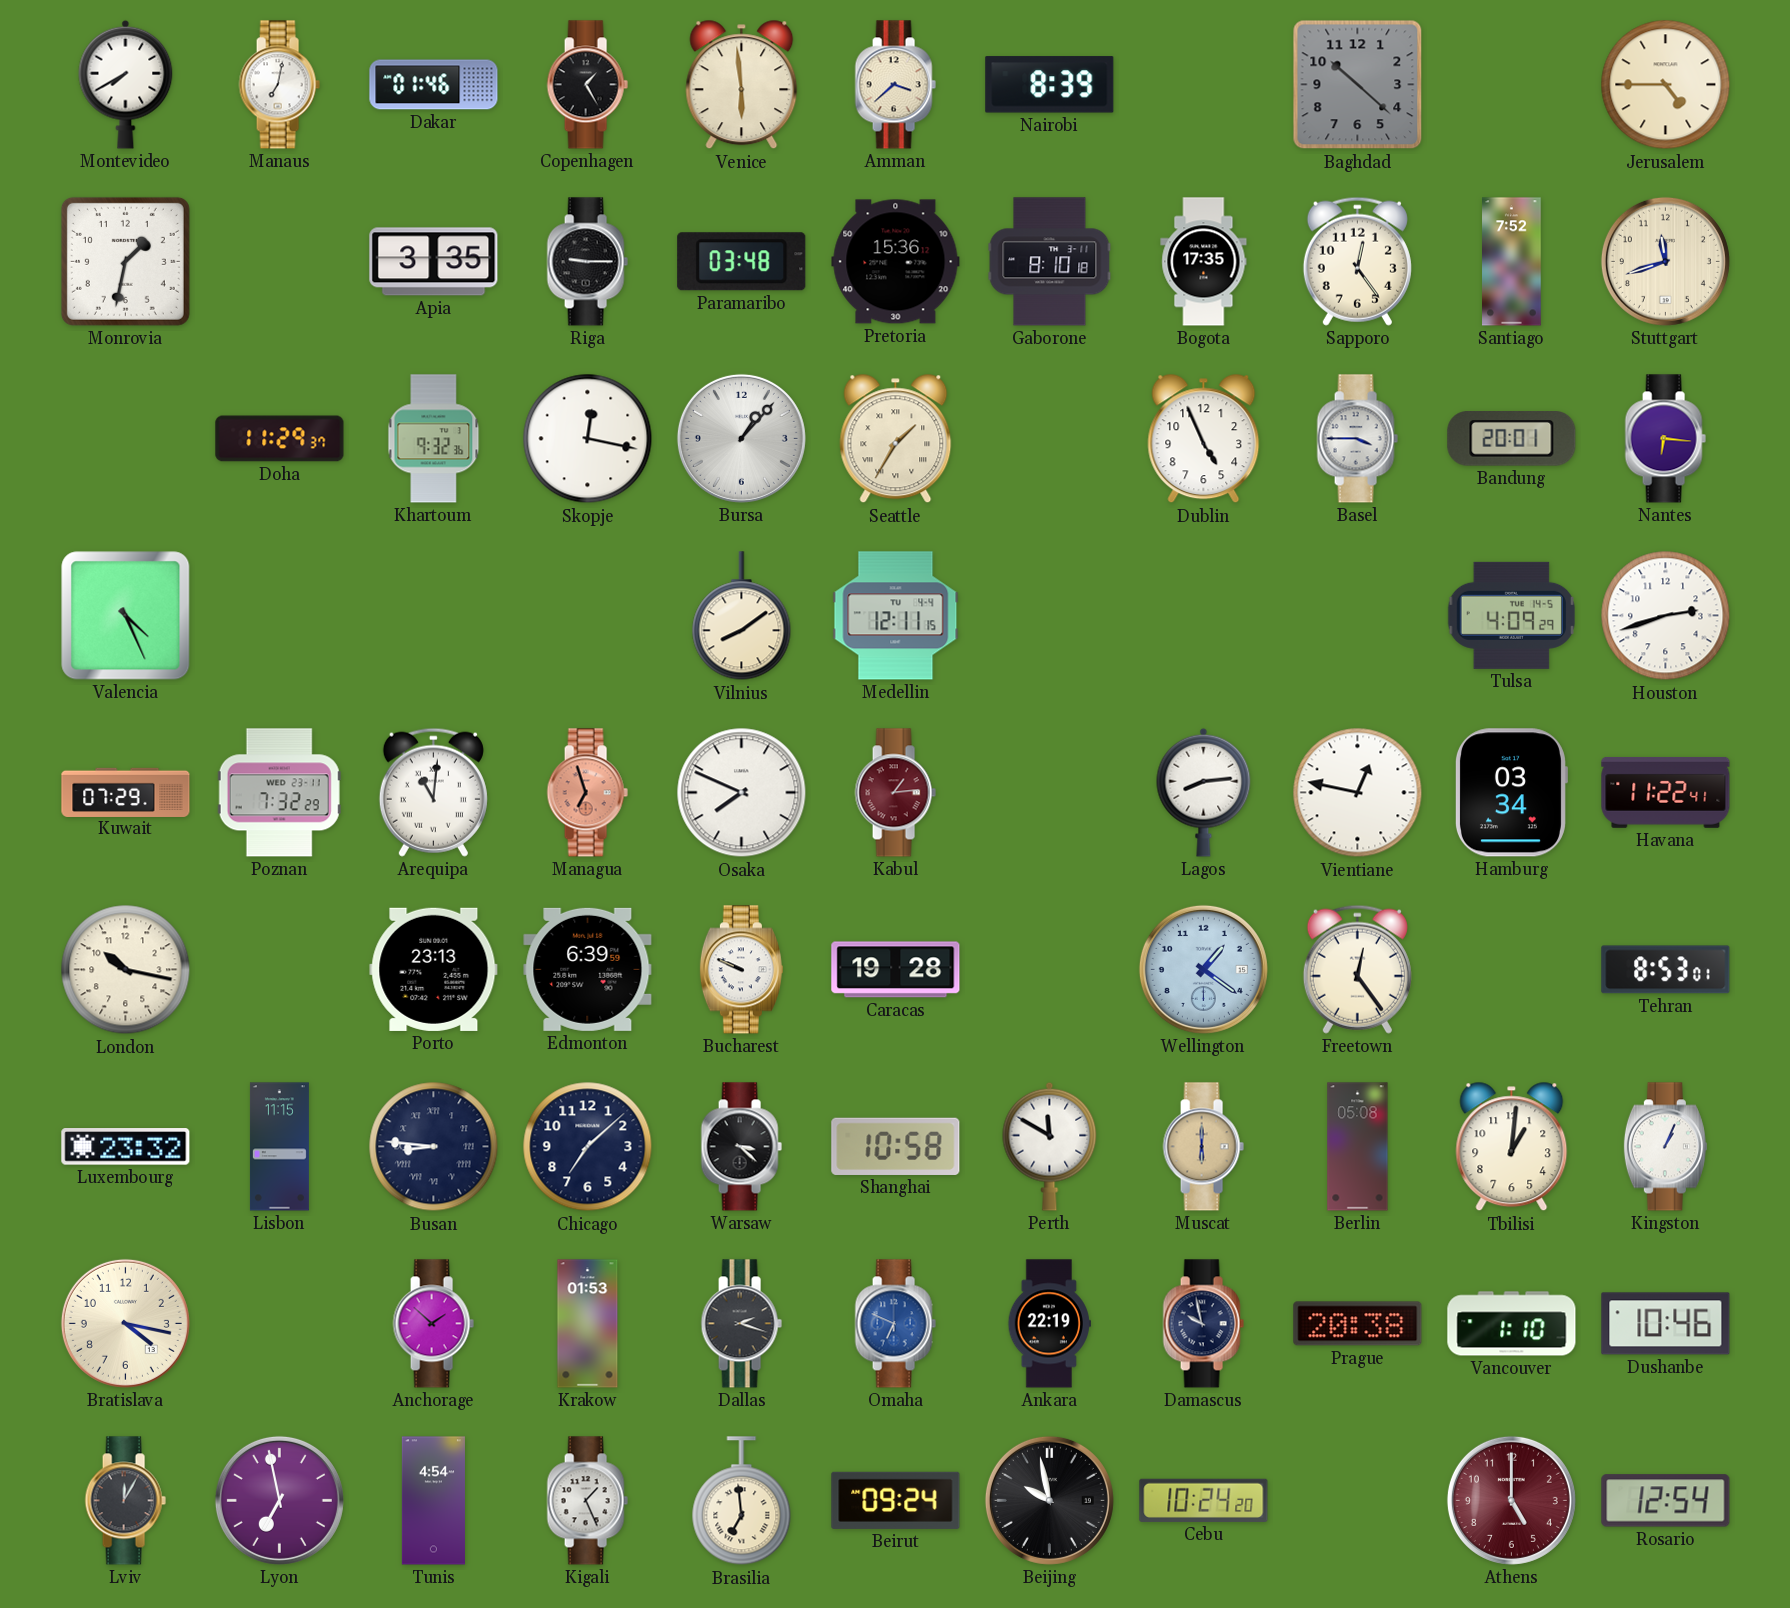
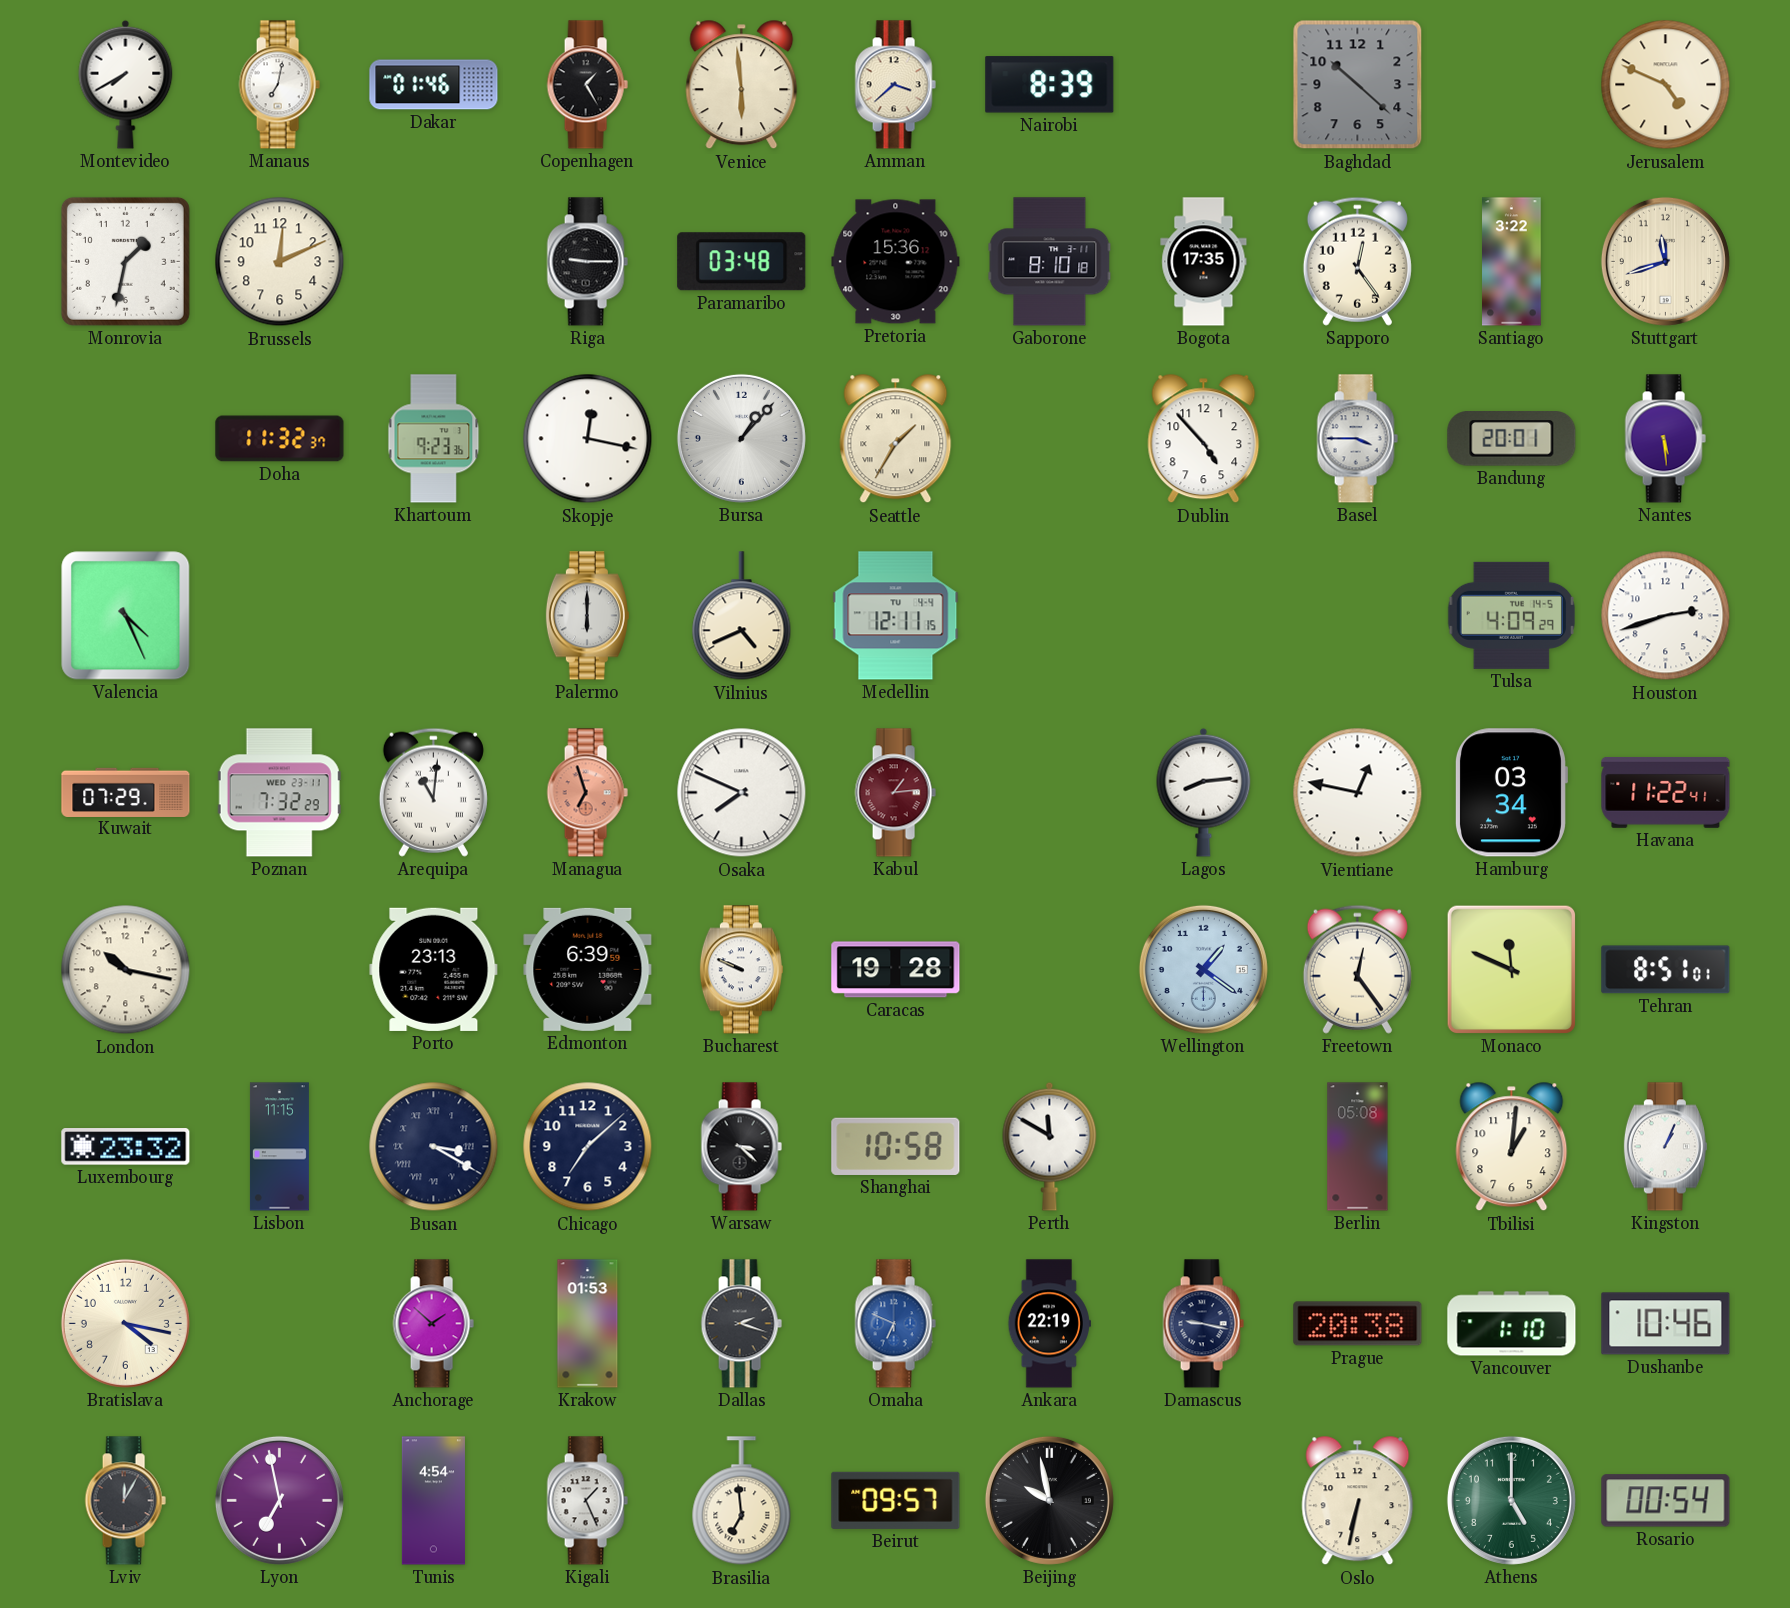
Jerusalem: 4:45 -> 4:49 (1666, 85)
Brussels: none -> 12:11 (280, 262)
Apia: 3:35 -> none (434, 262)
Santiago: 7:52 -> 3:22 (1512, 262)
Doha: 11:29 -> 11:32 (280, 439)
Khartoum: 9:32 -> 9:23 (434, 439)
Dublin: 4:56 -> 4:53 (1204, 439)
Nantes: 6:16 -> 5:29 (1665, 439)
Palermo: none -> 6:00 (587, 616)
Vilnius: 8:09 -> 4:41 (742, 616)
Monaco: none -> 11:49 (1511, 969)
Tehran: 8:53 -> 8:51 (1666, 970)
Busan: 8:46 -> 3:20 (434, 1147)
Muscat: 6:00 -> none (1203, 1147)
Damascus: 9:58 -> 9:17 (1203, 1324)
Beirut: 09:24 -> 09:57 (896, 1500)
Cebu: 10:24 -> none (1204, 1500)
Oslo: none -> 6:32 (1358, 1501)
Athens dial: burgundy -> green (1511, 1500)
Rosario: 12:54 -> 00:54 (1666, 1501)
